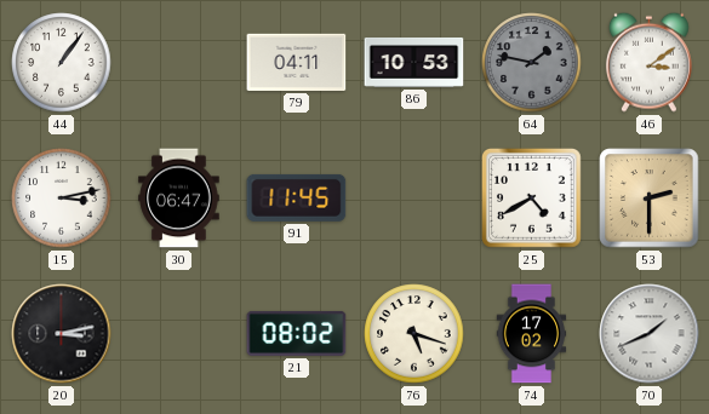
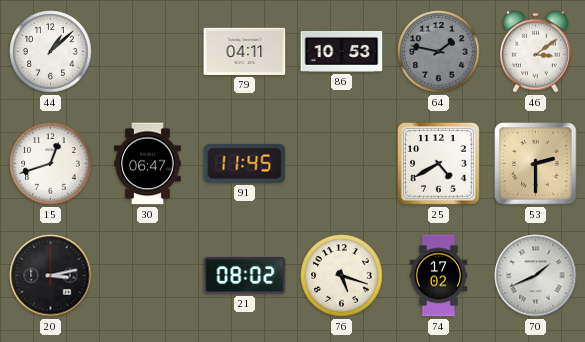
44: 1:06 -> 1:08 (51, 52)
15: 3:13 -> 12:42 (51, 164)
